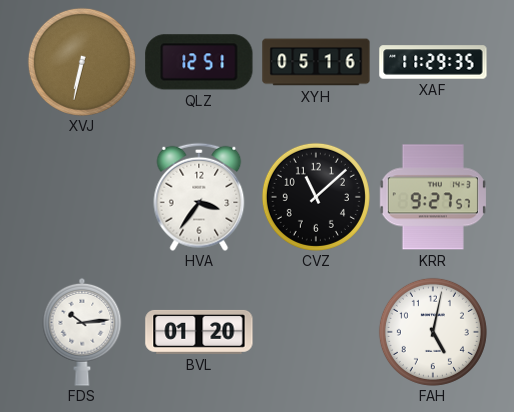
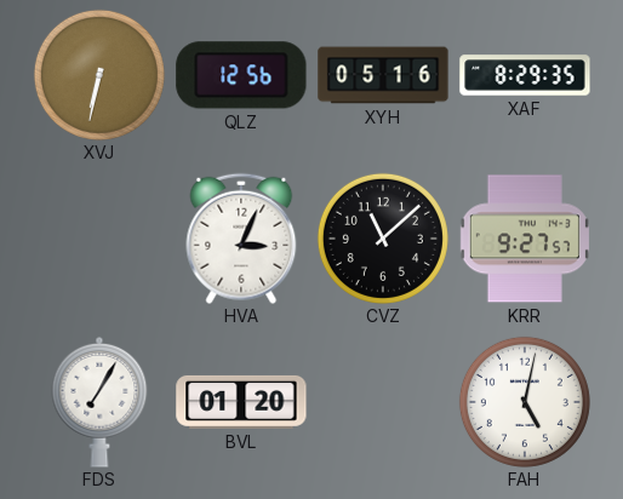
QLZ: 12:51 -> 12:56 (241, 75)
XAF: 11:29 -> 8:29 (525, 75)
HVA: 3:36 -> 3:04 (241, 239)
FDS: 10:14 -> 7:05 (99, 402)
